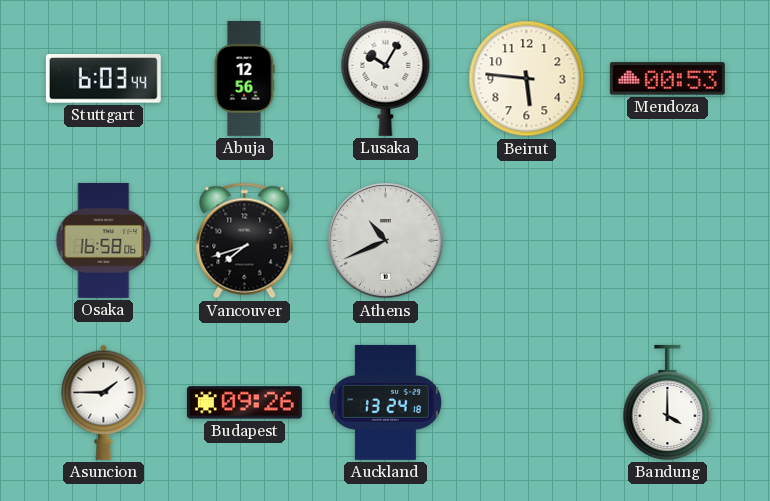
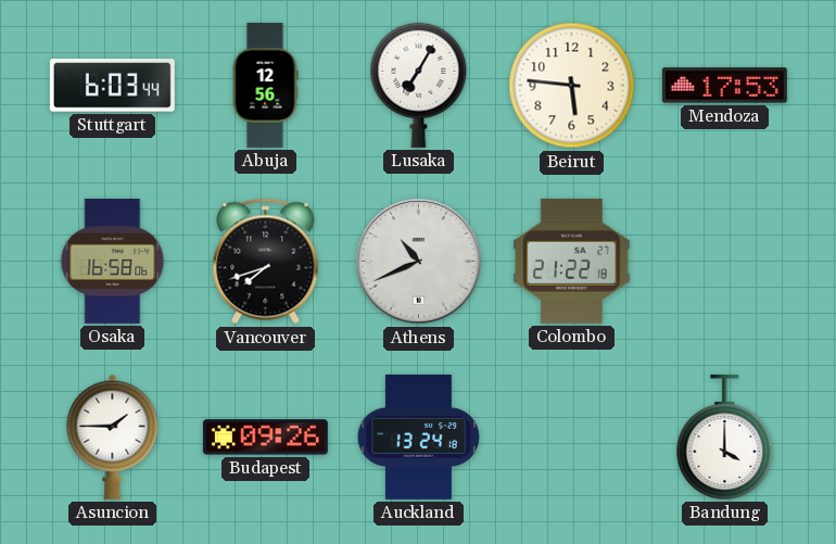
Lusaka: 10:05 -> 7:05 (419, 85)
Mendoza: 00:53 -> 17:53 (724, 86)
Colombo: none -> 21:22 (572, 261)
